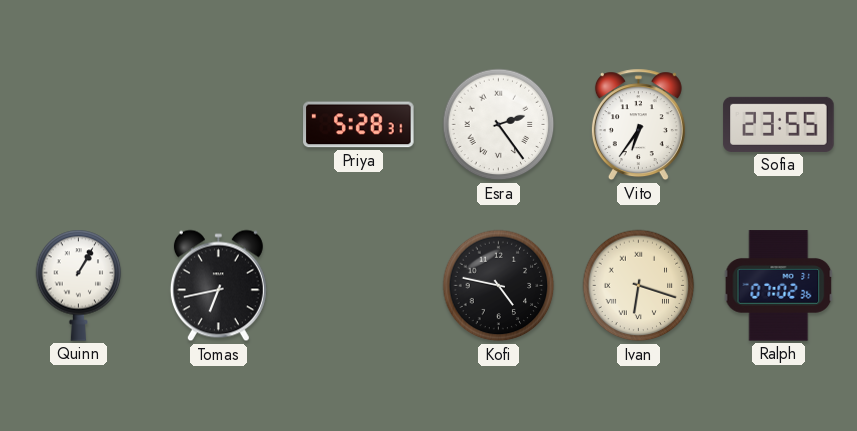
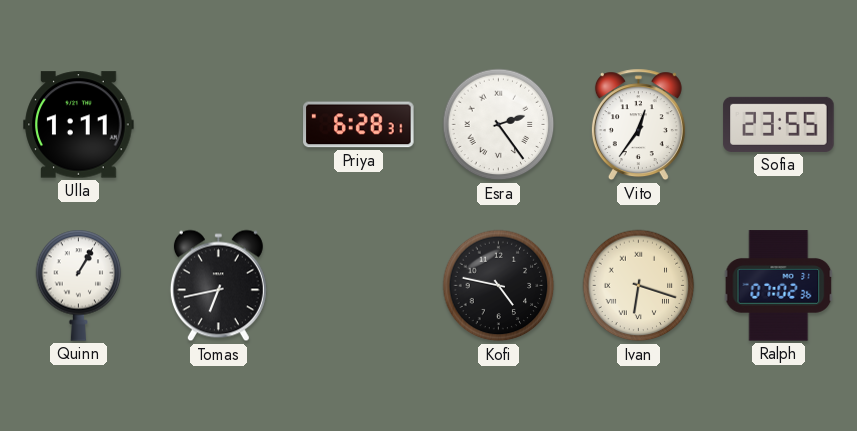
Ulla: none -> 1:11 (79, 125)
Priya: 5:28 -> 6:28 (359, 125)
Vito: 6:36 -> 12:36 (638, 125)
